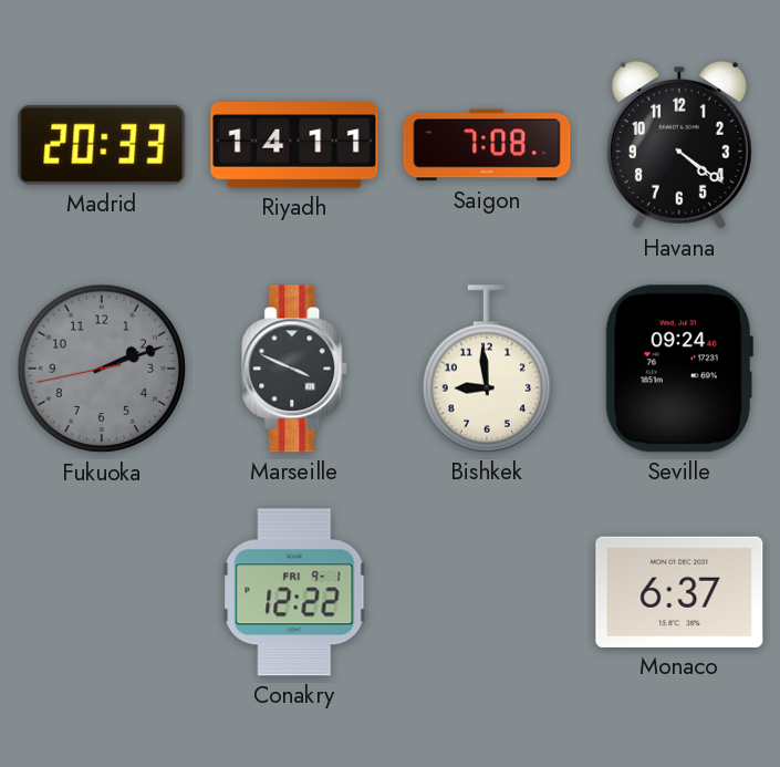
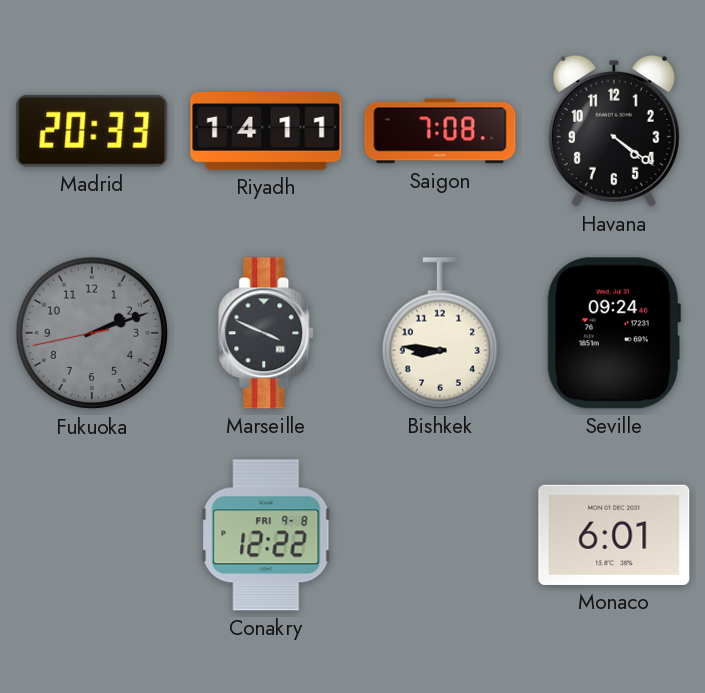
Bishkek: 8:59 -> 8:46 (440, 333)
Conakry date: FRI 9-1 -> FRI 9-8 (266, 535)
Monaco: 6:37 -> 6:01 (614, 535)
